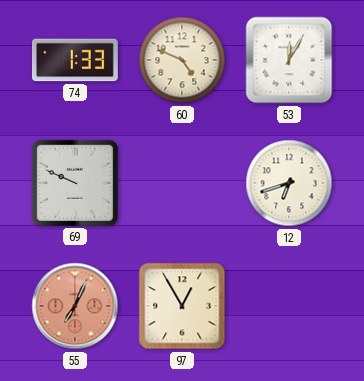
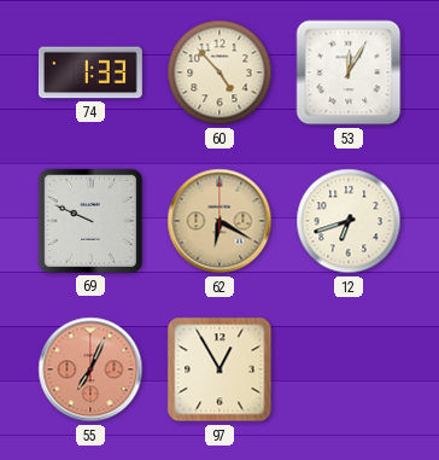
60: 4:49 -> 4:53 (219, 72)
62: none -> 6:20 (219, 221)
